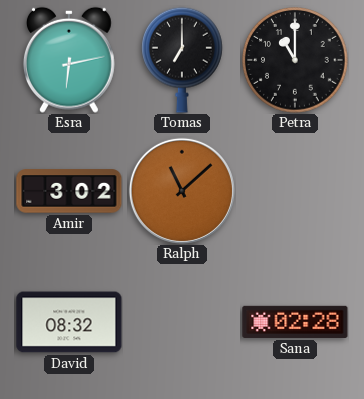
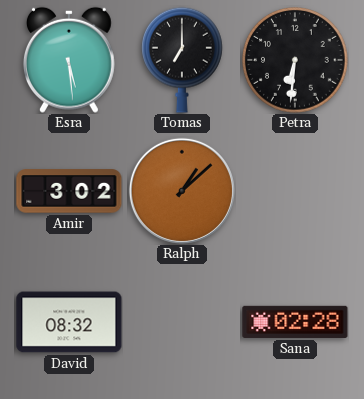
Esra: 6:13 -> 5:29 (69, 60)
Petra: 11:00 -> 6:31 (295, 60)
Ralph: 11:08 -> 1:08 (182, 191)
